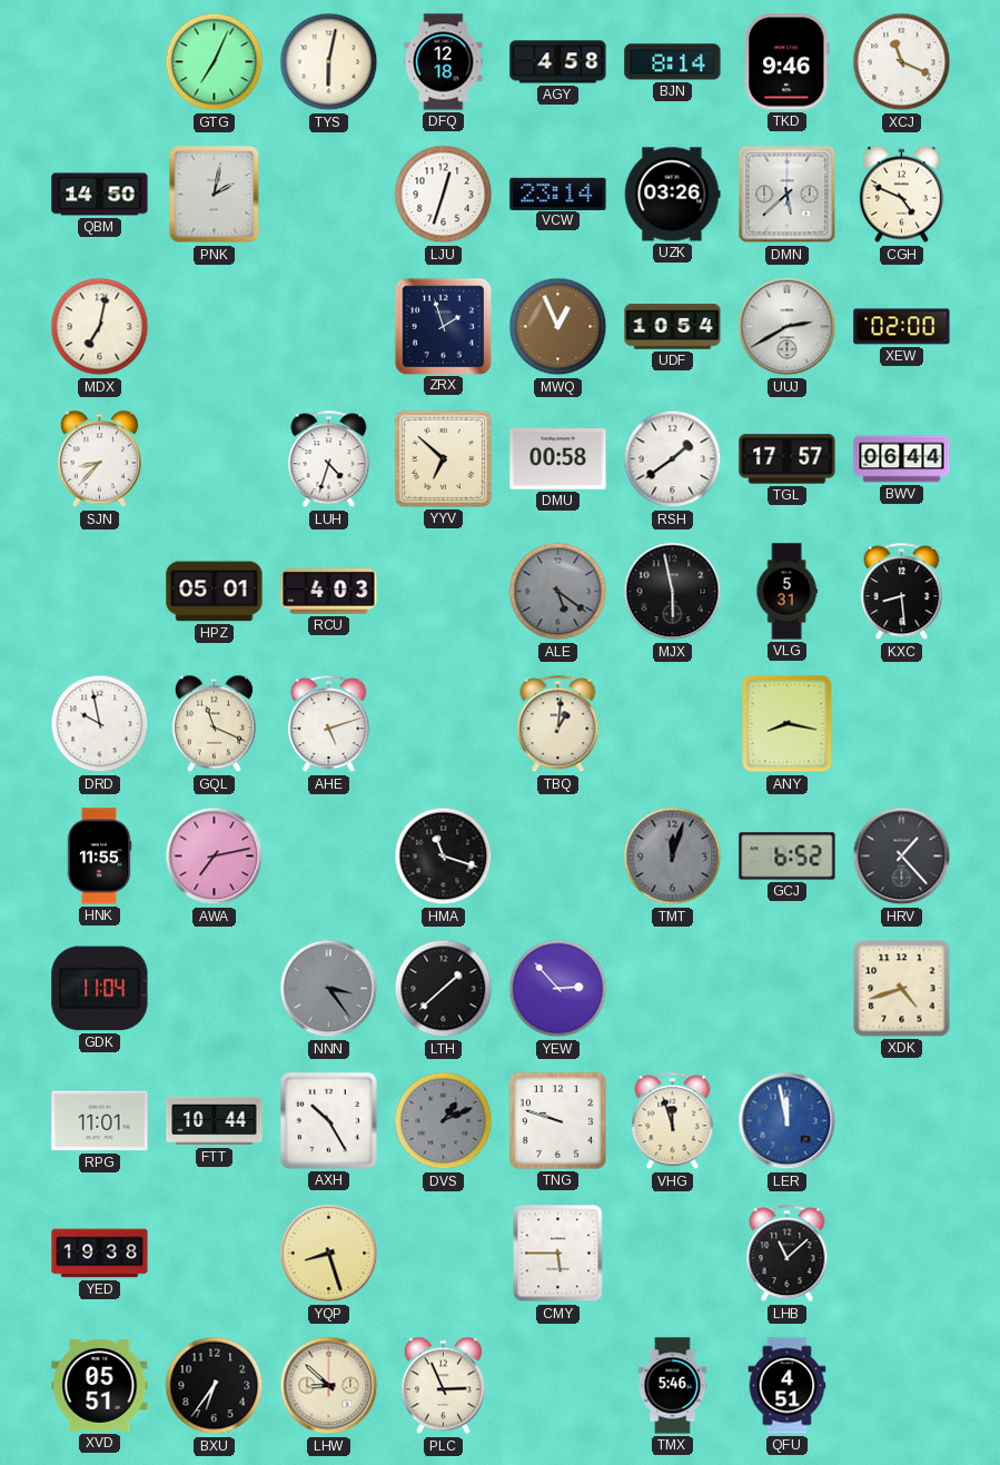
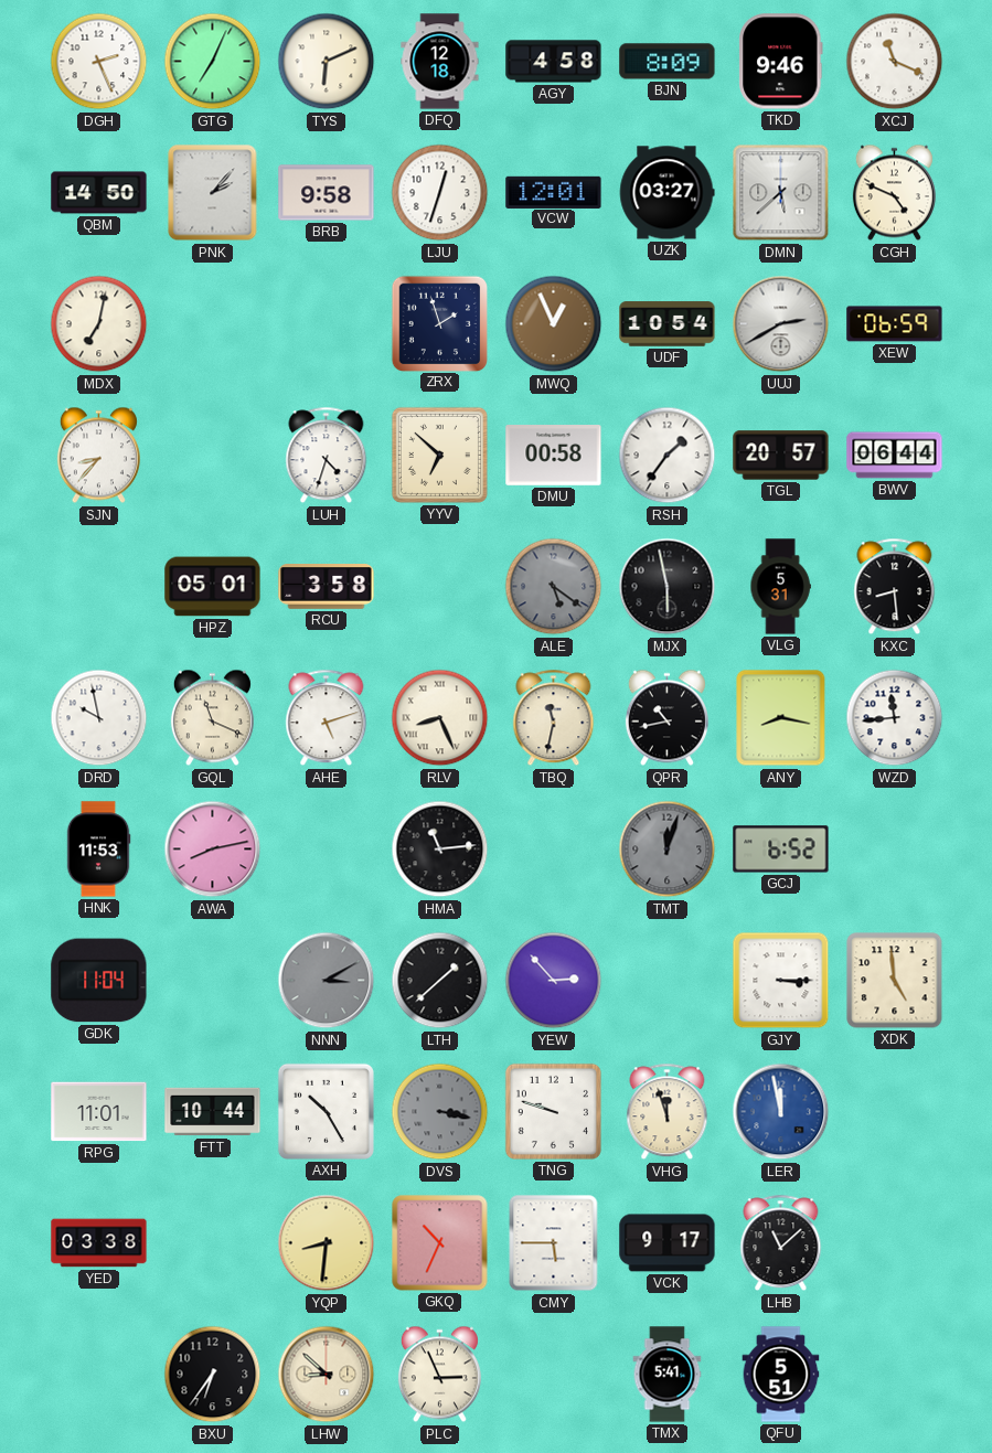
DGH: none -> 2:26 (99, 62)
TYS: 6:02 -> 6:11 (327, 62)
BJN: 8:14 -> 8:09 (668, 62)
PNK: 2:02 -> 2:07 (213, 193)
BRB: none -> 9:58 (327, 193)
VCW: 23:14 -> 12:01 (554, 192)
UZK: 03:26 -> 03:27 (666, 193)
XEW: 02:00 -> 06:59 (895, 324)
RSH: 1:39 -> 1:36 (668, 456)
TGL: 17:57 -> 20:57 (781, 456)
RCU: 4:03 -> 3:58 (327, 587)
RLV: none -> 8:26 (440, 718)
TBQ: 1:01 -> 11:32 (554, 718)
QPR: none -> 10:43 (666, 718)
WZD: none -> 11:44 (895, 718)
HNK: 11:55 -> 11:53 (98, 850)
AWA: 7:13 -> 8:13 (213, 850)
HMA: 11:18 -> 11:14 (440, 850)
HRV: 1:23 -> none (902, 857)
NNN: 3:24 -> 3:10 (327, 981)
GJY: none -> 3:15 (781, 981)
XDK: 4:42 -> 4:59 (895, 981)
DVS: 1:11 -> 3:17 (440, 1112)
YED: 19:38 -> 03:38 (99, 1243)
YQP: 8:27 -> 8:31 (327, 1243)
GKQ: none -> 10:34 (440, 1243)
VCK: none -> 9:17 (668, 1243)
XVD: 05:51 -> none (100, 1385)
TMX: 5:46 -> 5:41 (668, 1375)
QFU: 4:51 -> 5:51 (781, 1375)
